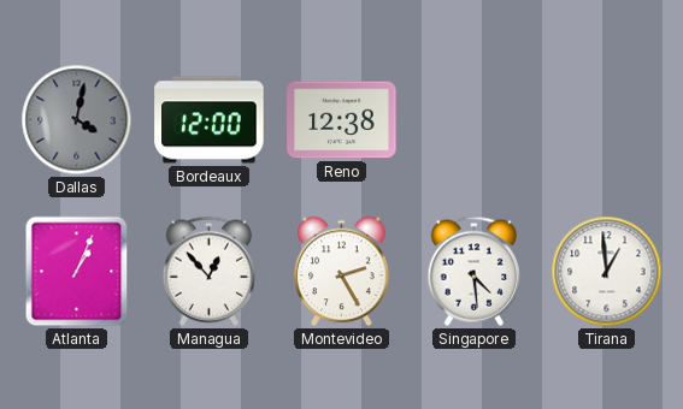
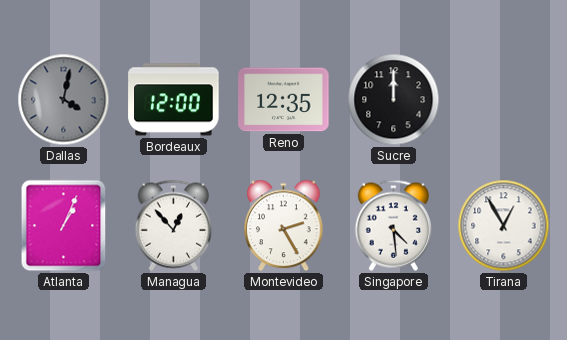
Reno: 12:38 -> 12:35 (284, 100)
Sucre: none -> 12:00 (394, 100)
Tirana: 12:59 -> 12:55 (504, 226)
